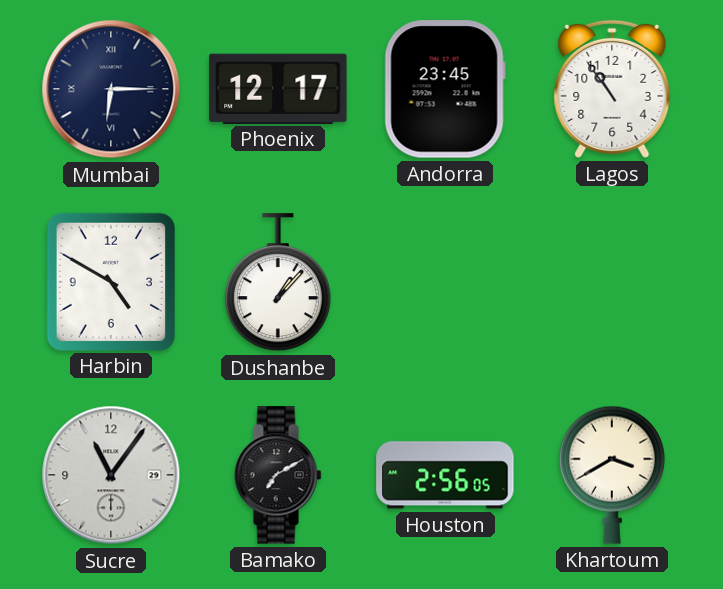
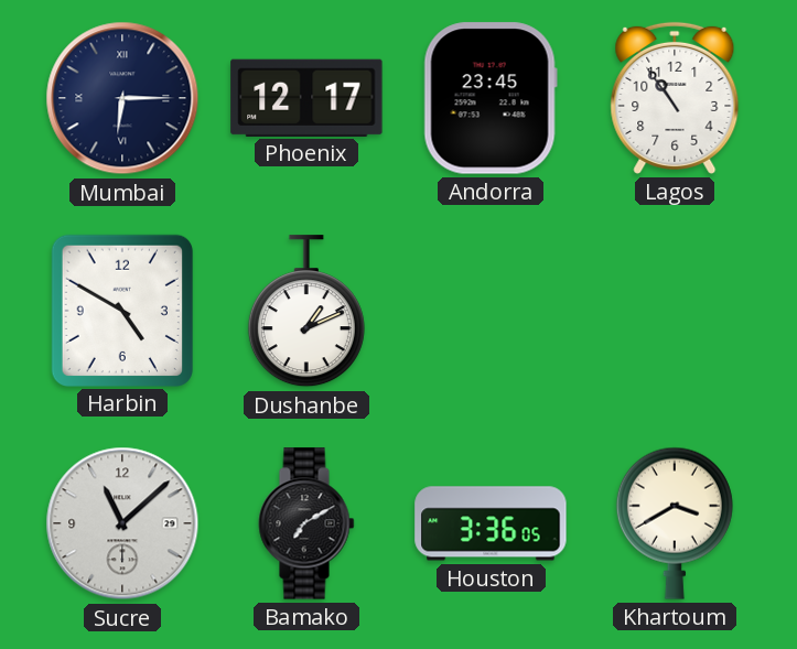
Dushanbe: 1:07 -> 1:11 (306, 312)
Sucre: 11:06 -> 11:08 (122, 523)
Houston: 2:56 -> 3:36 (491, 523)
